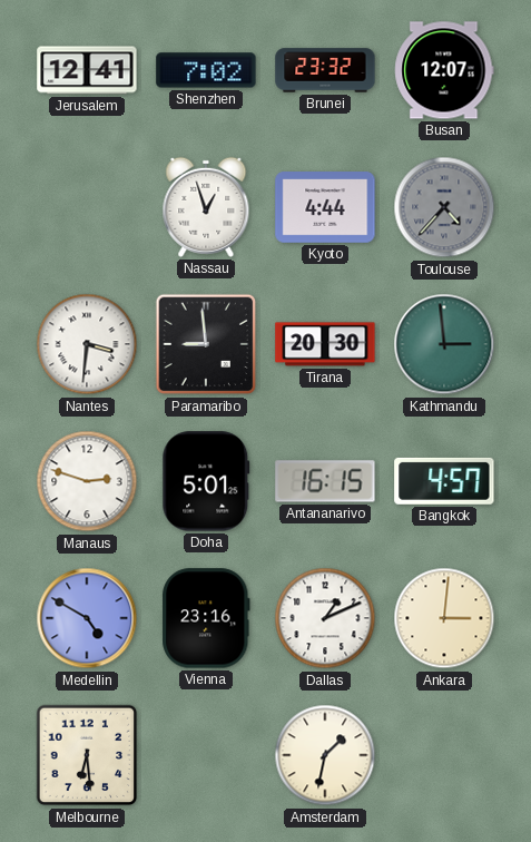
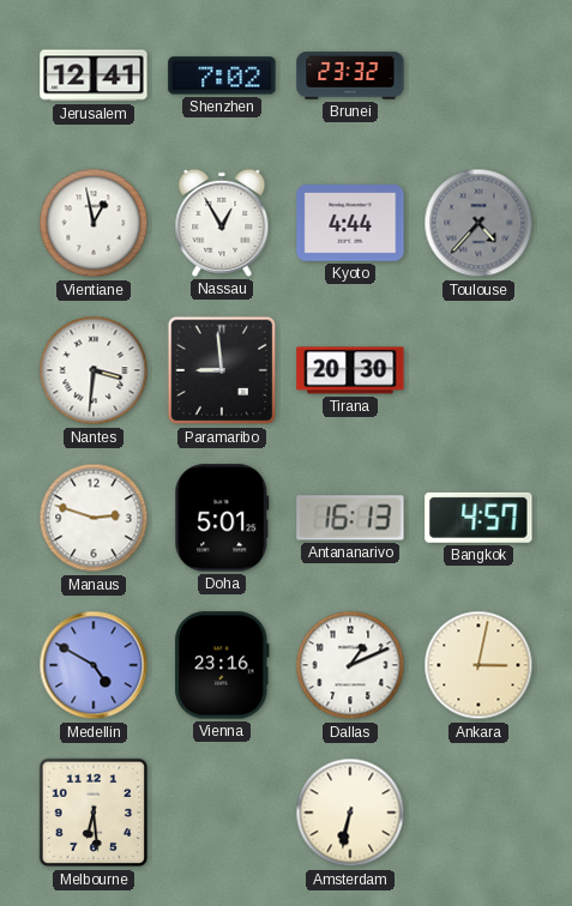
Busan: 12:07 -> none (444, 70)
Vientiane: none -> 12:58 (94, 223)
Nassau: 12:57 -> 12:55 (222, 223)
Kathmandu: 2:59 -> none (444, 344)
Antananarivo: 16:15 -> 16:13 (350, 518)
Ankara: 3:01 -> 3:02 (478, 665)
Amsterdam: 1:32 -> 6:32 (350, 813)
